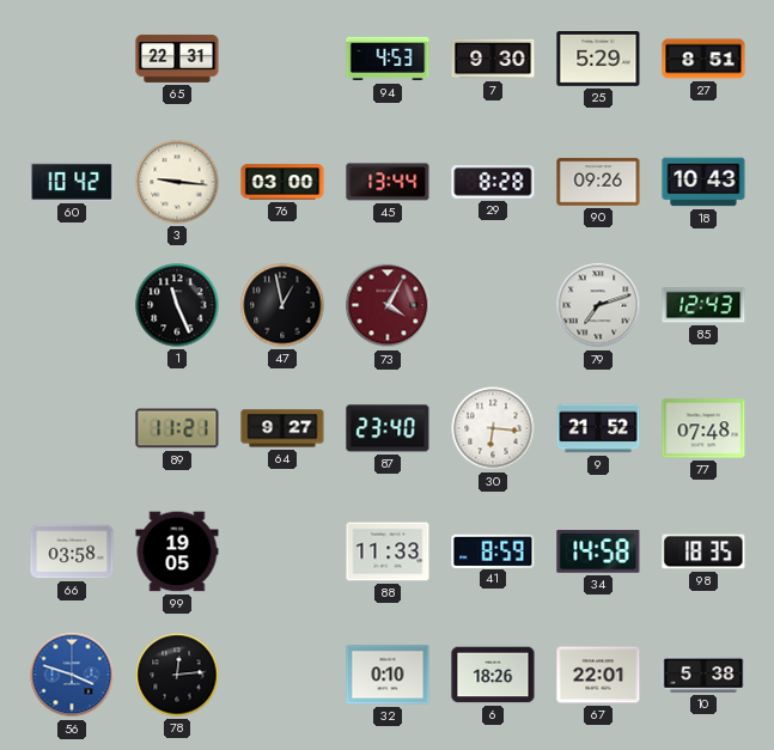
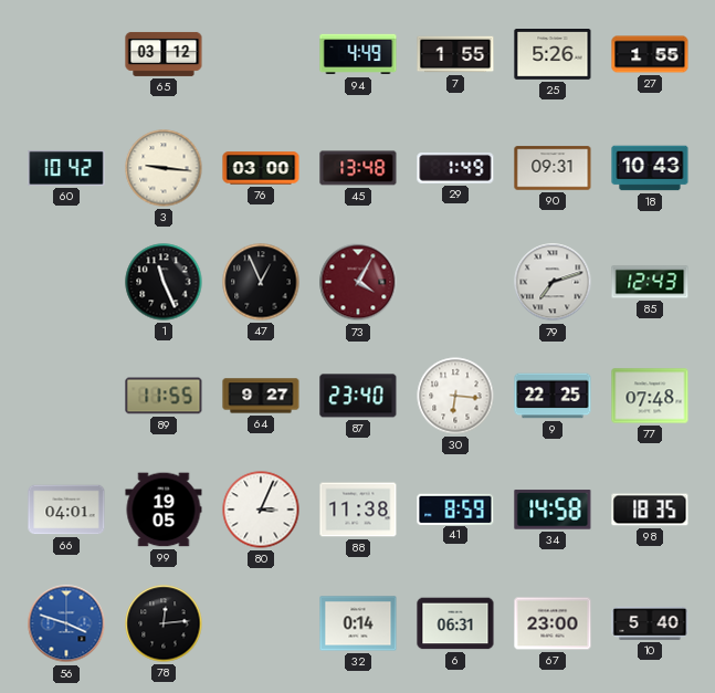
65: 22:31 -> 03:12 (164, 54)
94: 4:53 -> 4:49 (358, 54)
7: 9:30 -> 1:55 (455, 54)
25: 5:29 -> 5:26 (553, 55)
27: 8:51 -> 1:55 (650, 54)
45: 13:44 -> 13:48 (358, 168)
29: 8:28 -> 1:49 (455, 169)
90: 09:26 -> 09:31 (553, 168)
47: 12:58 -> 12:56 (261, 282)
89: 11:21 -> 11:55 (164, 396)
9: 21:52 -> 22:25 (553, 396)
66: 03:58 -> 04:01 (66, 510)
80: none -> 3:04 (261, 510)
88: 11:33 -> 11:38 (358, 510)
32: 0:10 -> 0:14 (358, 623)
6: 18:26 -> 06:31 (455, 623)
67: 22:01 -> 23:00 (553, 623)
10: 5:38 -> 5:40 (650, 623)
